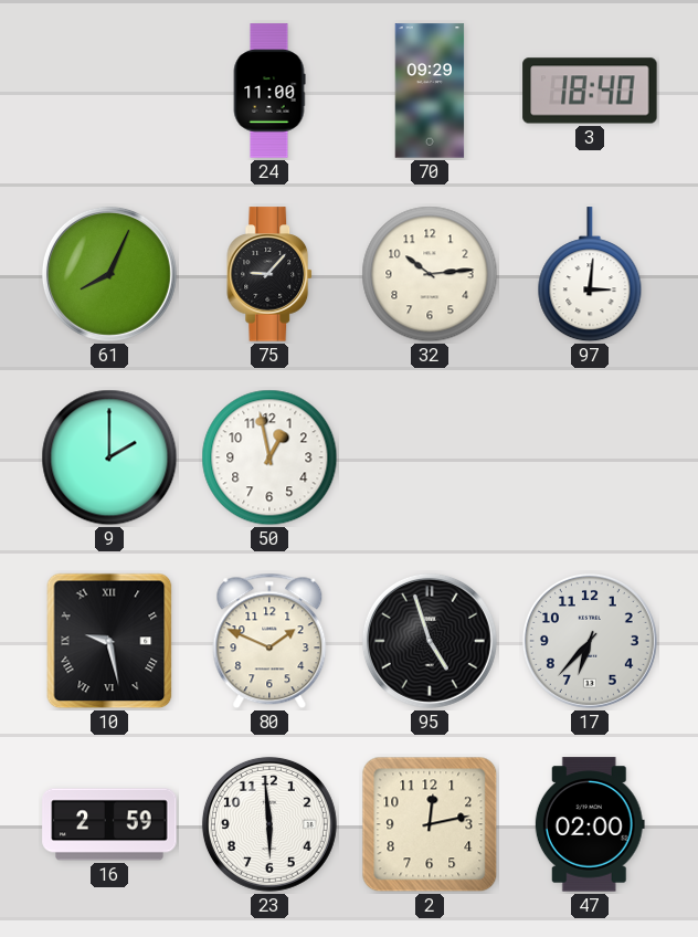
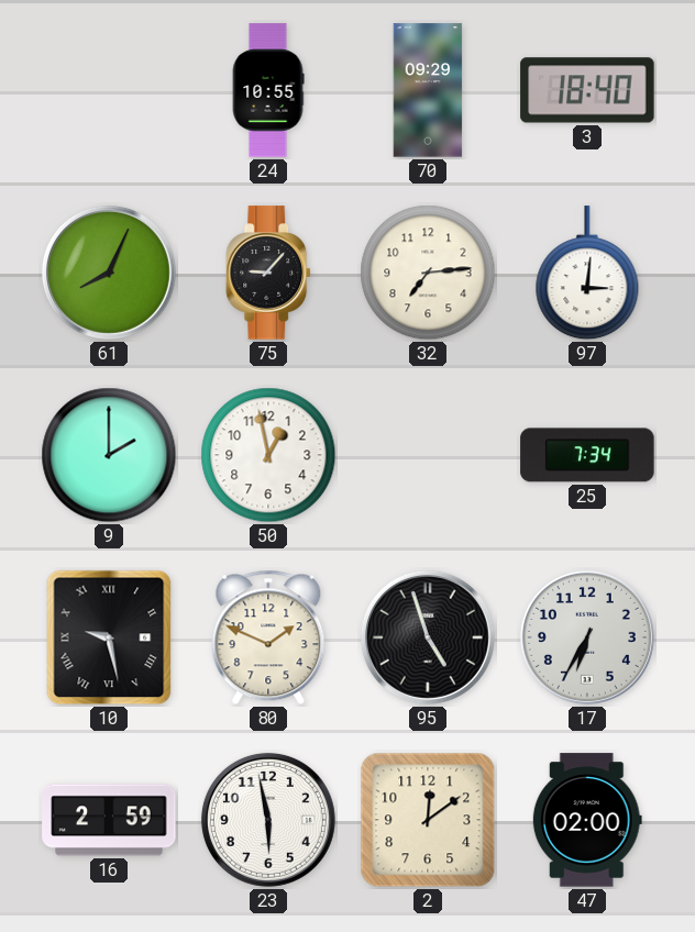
24: 11:00 -> 10:55 (268, 90)
32: 10:14 -> 7:14 (428, 273)
25: none -> 7:34 (587, 455)
17: 6:37 -> 6:35 (587, 637)
23: 5:59 -> 5:58 (268, 820)
2: 12:13 -> 12:09 (428, 820)
